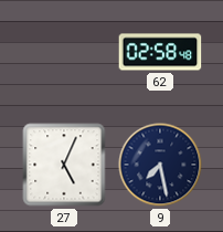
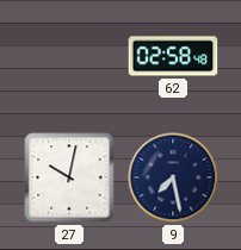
27: 5:04 -> 10:02 (69, 177)
